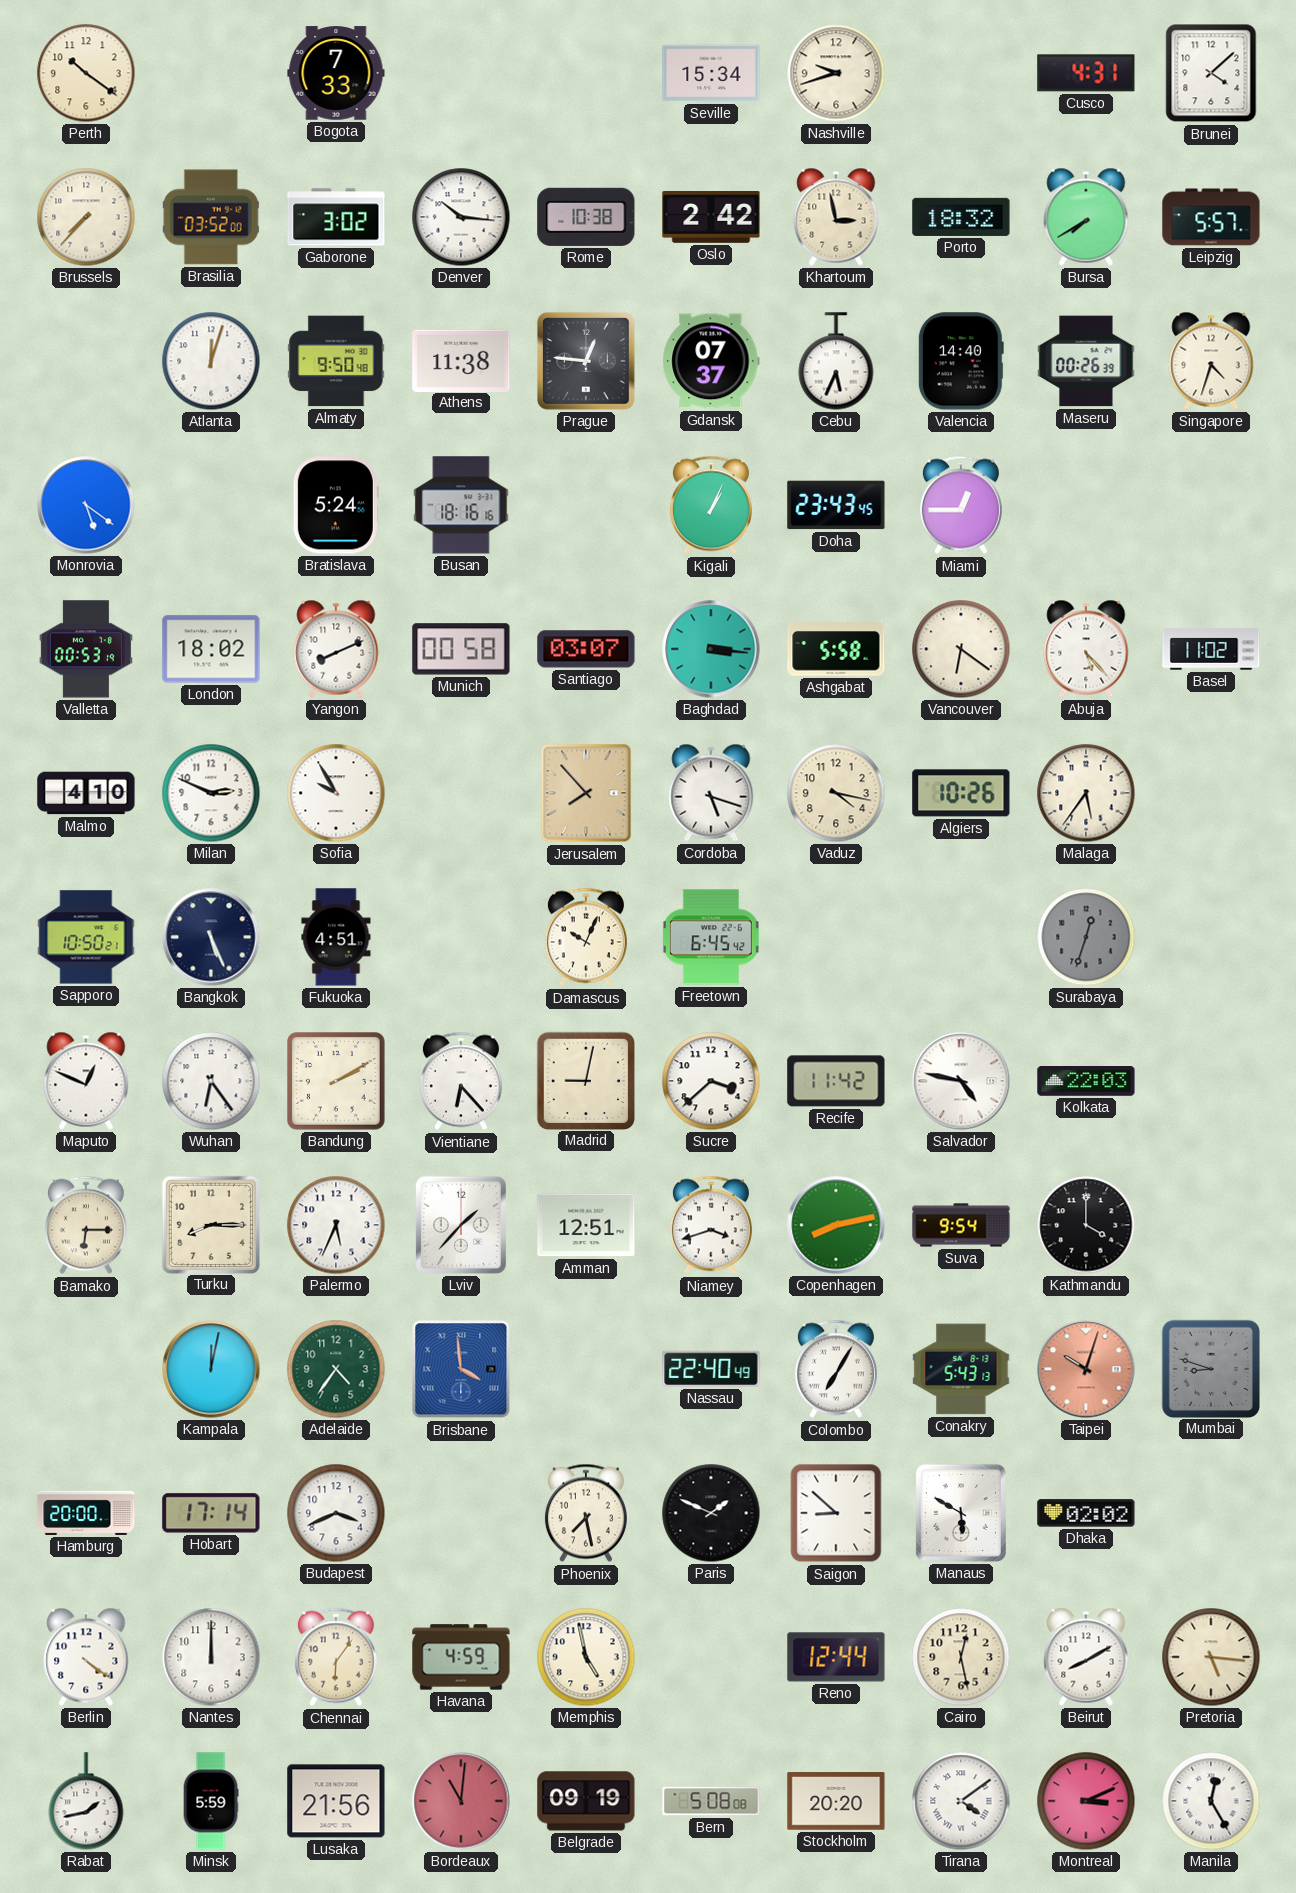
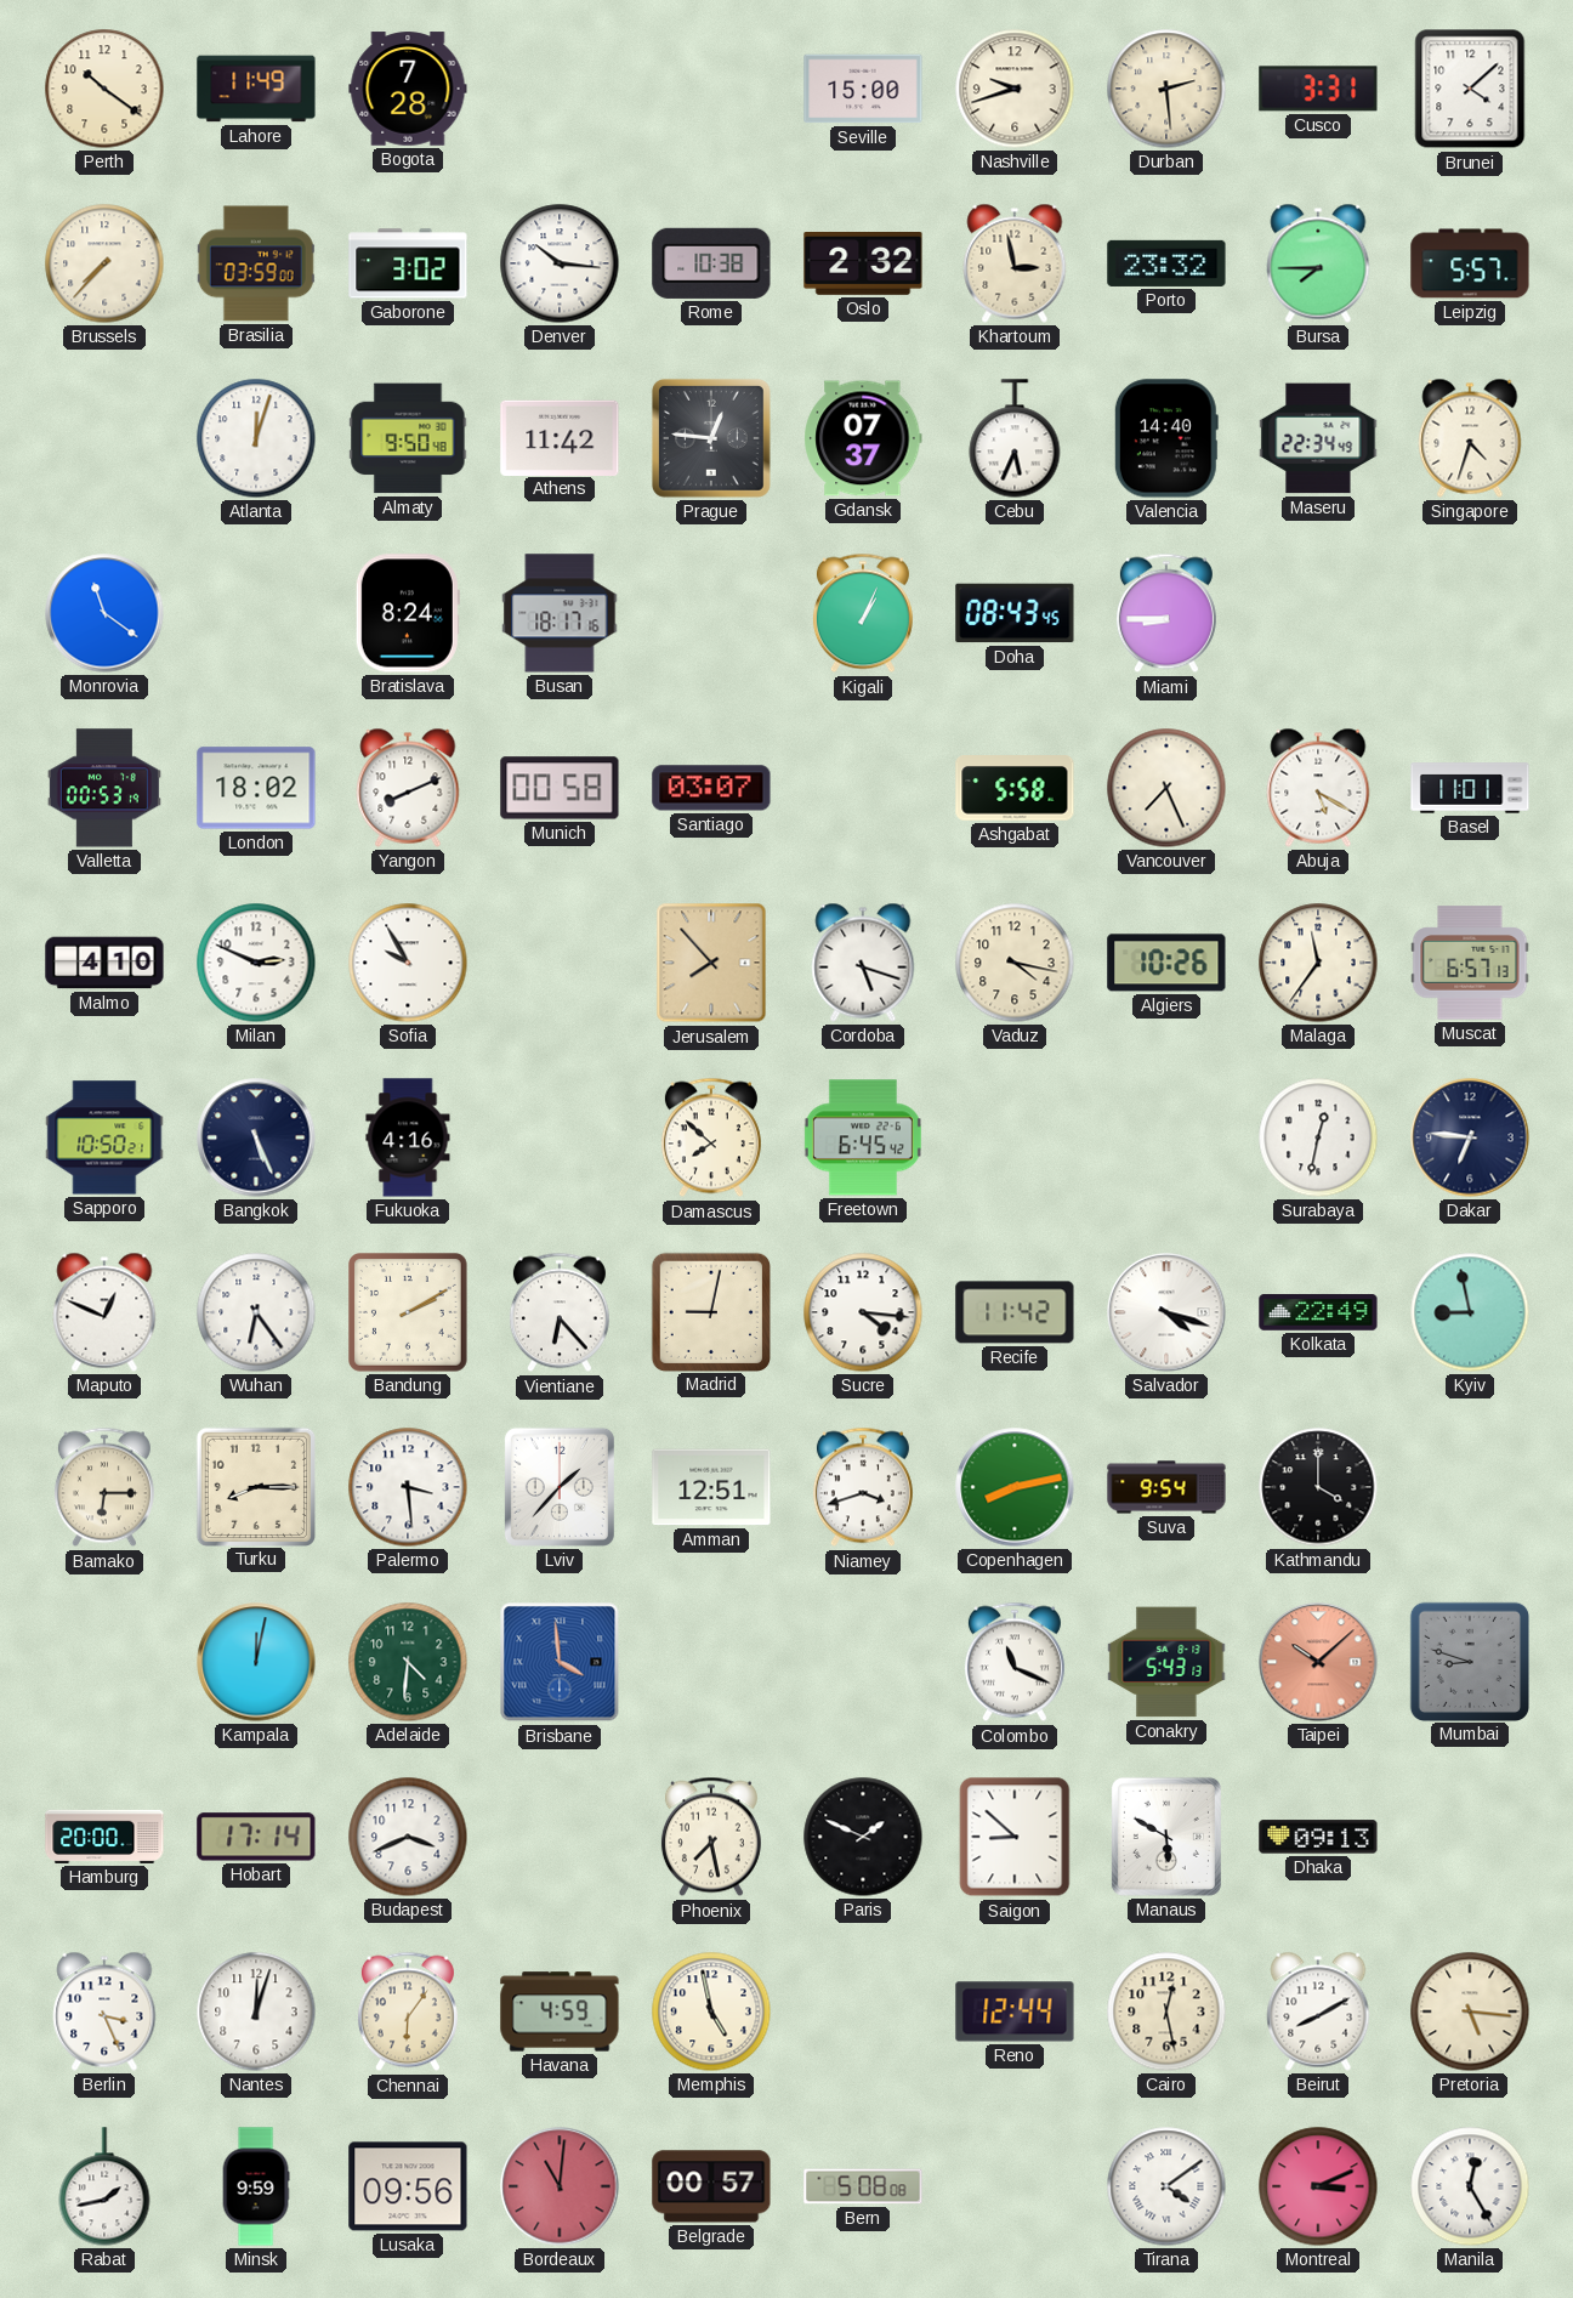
Lahore: none -> 11:49 (256, 89)
Bogota: 7:33 -> 7:28 (408, 89)
Seville: 15:34 -> 15:00 (863, 89)
Durban: none -> 2:29 (1166, 89)
Cusco: 4:31 -> 3:31 (1318, 89)
Brasilia: 03:52 -> 03:59 (256, 263)
Oslo: 2:42 -> 2:32 (863, 265)
Porto: 18:32 -> 23:32 (1166, 263)
Bursa: 7:40 -> 7:45 (1318, 263)
Athens: 11:38 -> 11:42 (560, 437)
Maseru: 00:26 -> 22:34 (1318, 438)
Monrovia: 5:21 -> 11:21 (104, 613)
Bratislava: 5:24 -> 8:24 (408, 613)
Busan: 18:16 -> 18:17 (560, 613)
Doha: 23:43 -> 08:43 (1015, 613)
Miami: 12:45 -> 8:45 (1166, 613)
Baghdad: 3:16 -> none (711, 649)
Vancouver: 6:21 -> 7:26 (1166, 788)
Abuja: 5:23 -> 5:20 (1318, 788)
Basel: 11:02 -> 11:01 (1470, 788)
Malaga: 5:36 -> 11:36 (1318, 963)
Muscat: none -> 6:57 (1470, 963)
Fukuoka: 4:51 -> 4:16 (408, 1137)
Damascus: 10:04 -> 7:52 (711, 1137)
Surabaya: 12:33 -> 12:32 (1318, 1137)
Surabaya dial: grey -> white (1318, 1137)
Dakar: none -> 6:46 (1470, 1137)
Sucre: 3:38 -> 4:16 (863, 1312)
Salvador: 4:47 -> 4:18 (1166, 1312)
Kolkata: 22:03 -> 22:49 (1318, 1312)
Kyiv: none -> 8:58 (1470, 1312)
Palermo: 5:34 -> 3:29 (408, 1487)
Adelaide: 4:36 -> 4:31 (408, 1662)
Nassau: 22:40 -> none (711, 1369)
Colombo: 7:05 -> 11:19 (1015, 1662)
Taipei: 10:03 -> 10:08 (1318, 1662)
Dhaka: 02:02 -> 09:13 (1318, 1837)
Berlin: 4:21 -> 3:26 (104, 2012)
Nantes: 12:00 -> 12:03 (256, 2012)
Minsk: 5:59 -> 9:59 (256, 2186)
Lusaka: 21:56 -> 09:56 (408, 2186)
Belgrade: 09:19 -> 00:57 (711, 2186)
Stockholm: 20:20 -> none (836, 1801)
